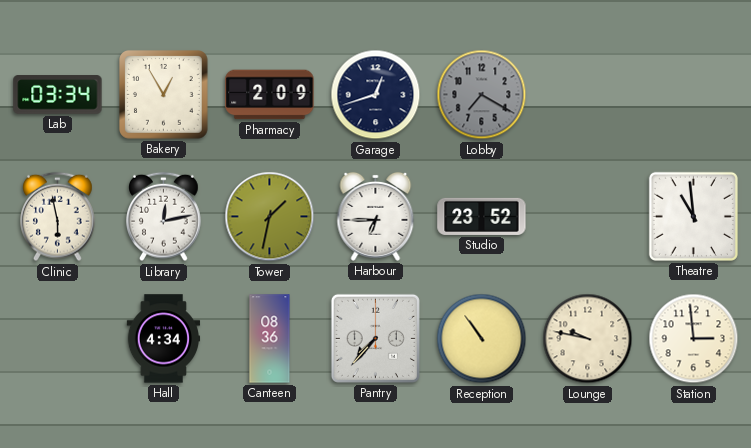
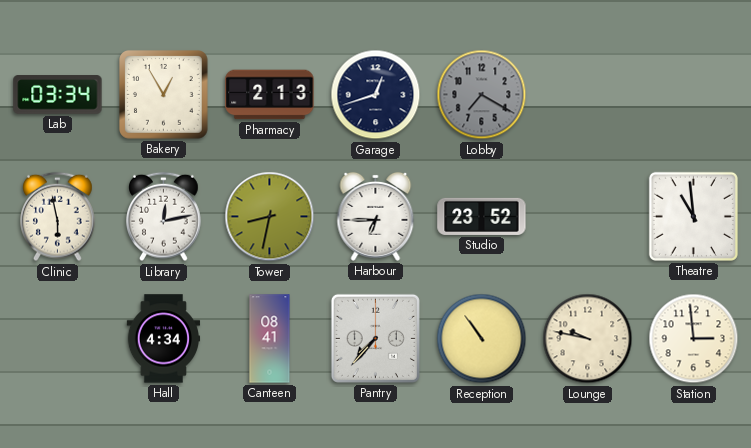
Pharmacy: 2:09 -> 2:13 (270, 95)
Tower: 1:32 -> 8:32 (270, 217)
Canteen: 08:36 -> 08:41 (270, 339)
